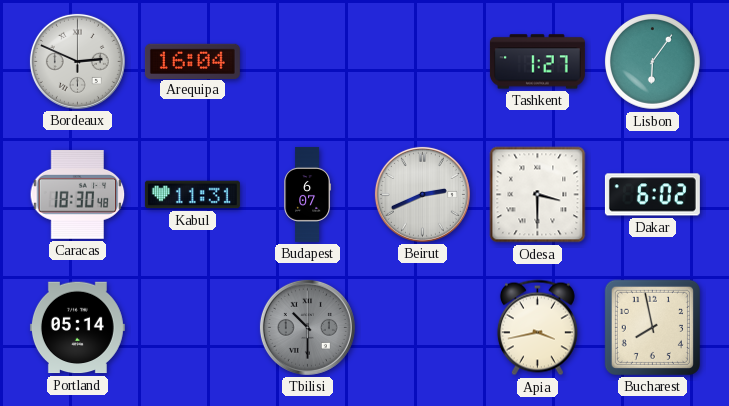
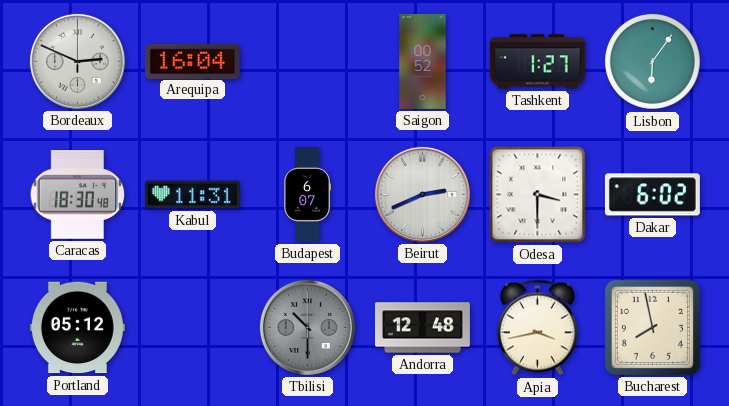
Saigon: none -> 00:52 (423, 61)
Portland: 05:14 -> 05:12 (77, 328)
Andorra: none -> 12:48 (422, 328)
